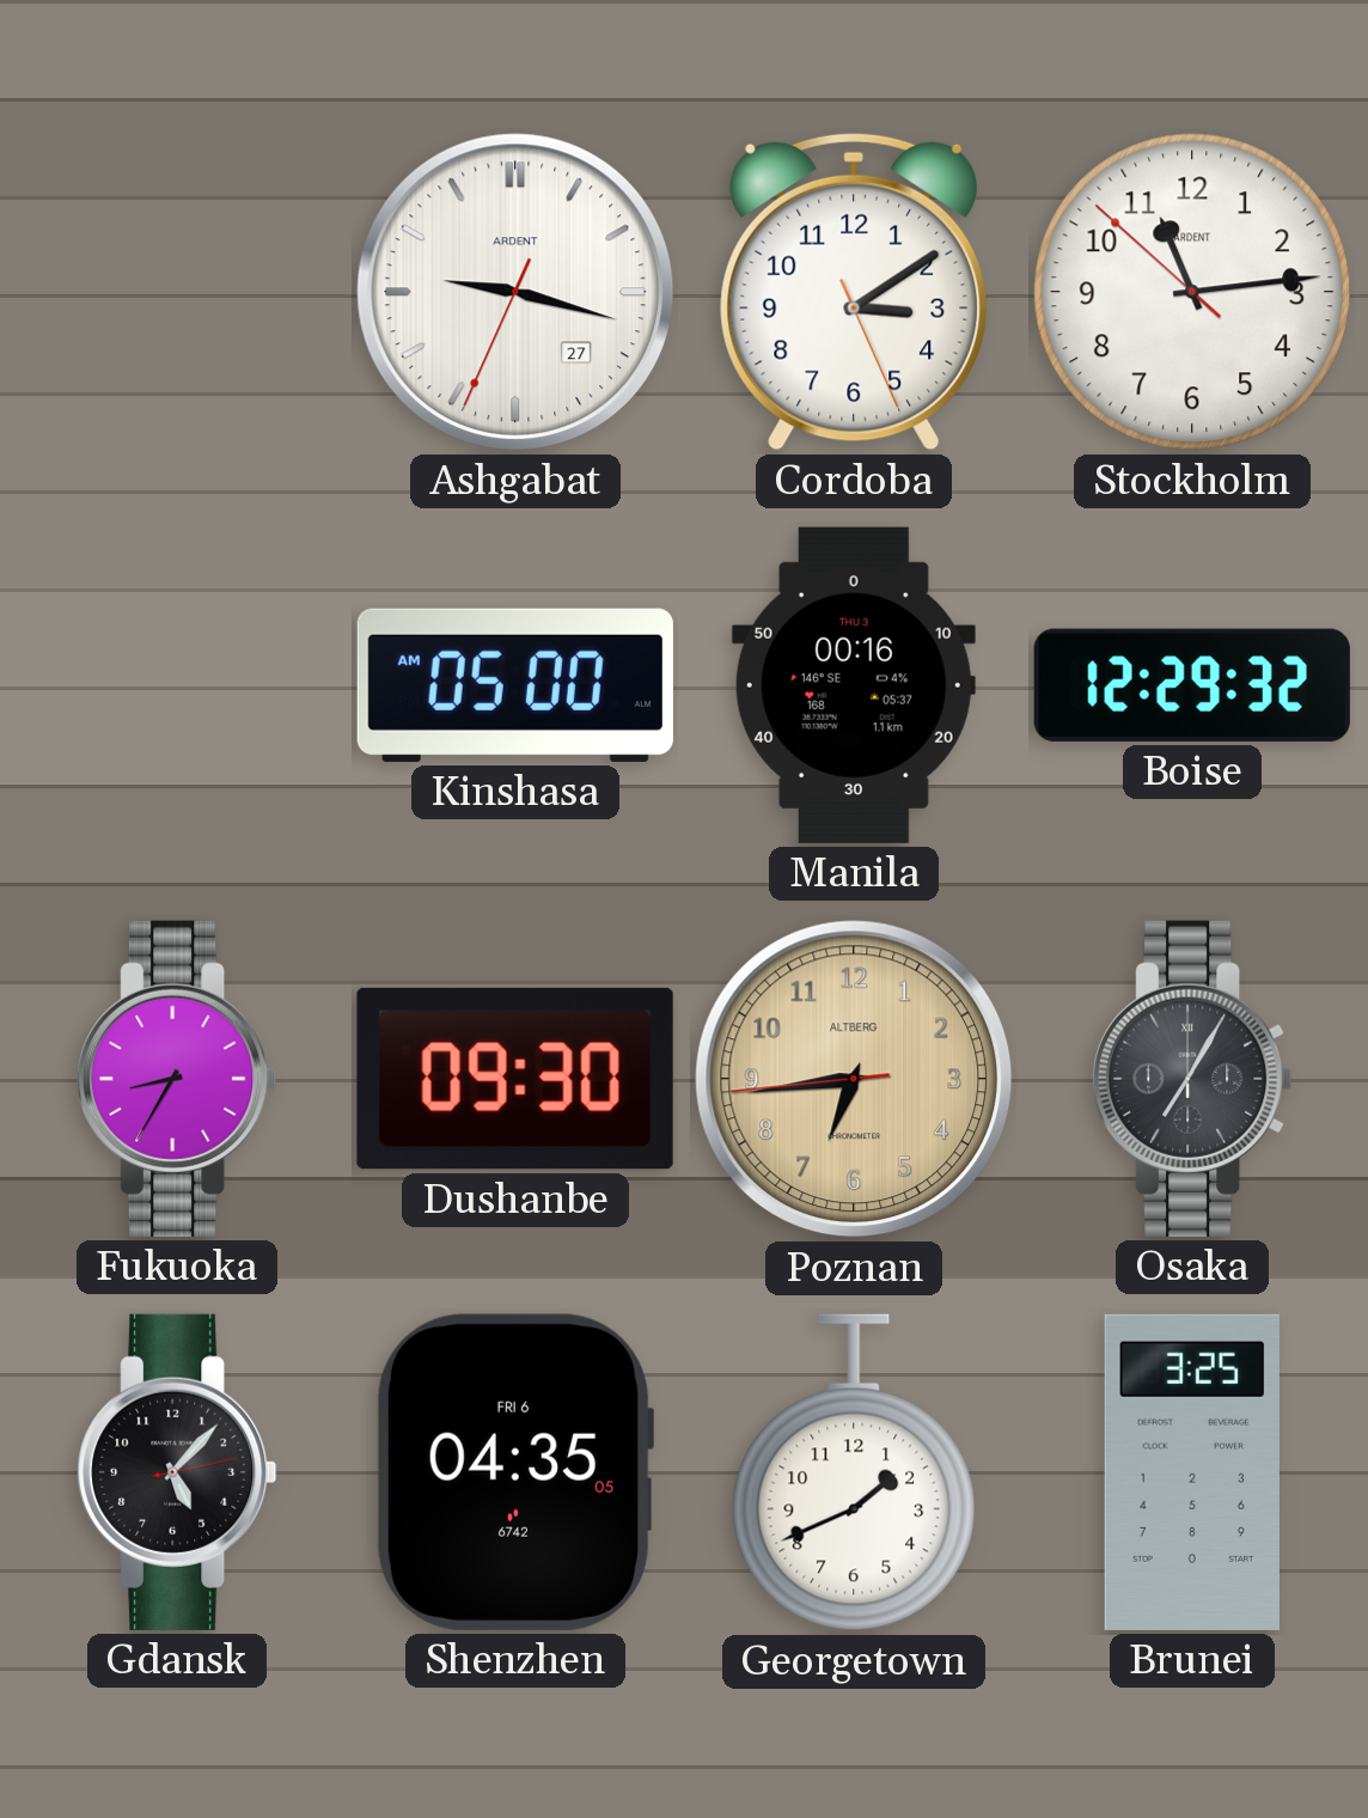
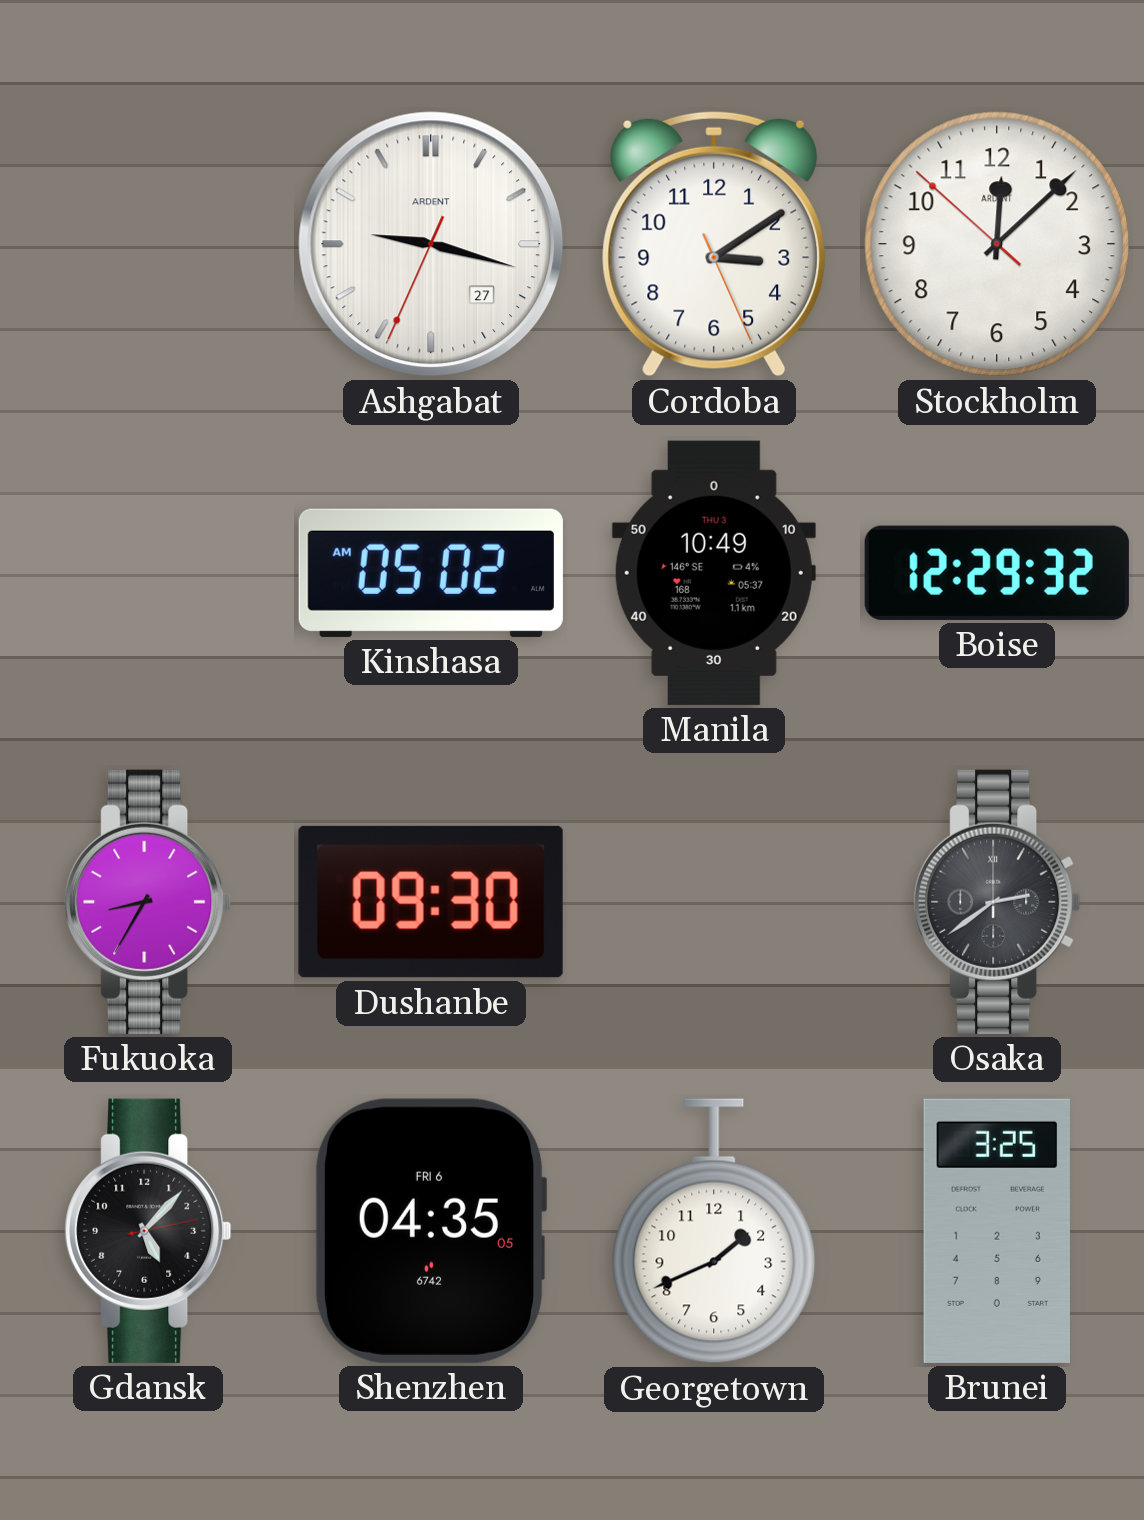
Stockholm: 11:13 -> 12:07 (997, 244)
Kinshasa: 05:00 -> 05:02 (431, 573)
Manila: 00:16 -> 10:49 (714, 573)
Poznan: 6:43 -> none (854, 1079)
Osaka: 7:05 -> 2:39 (997, 902)
